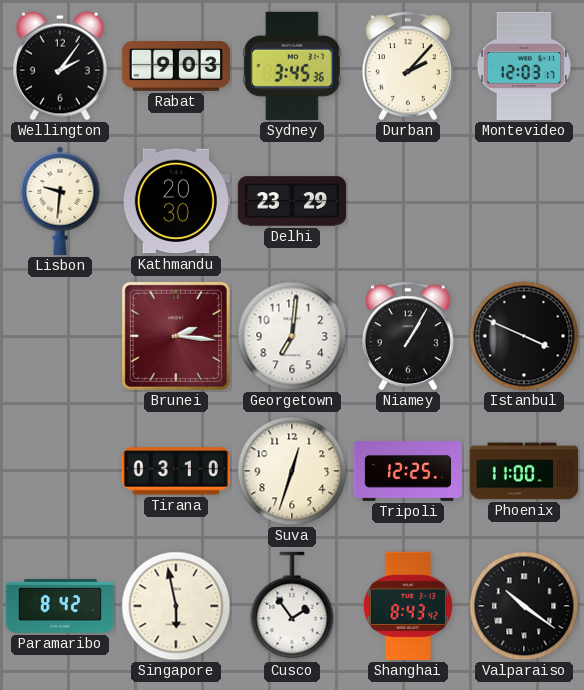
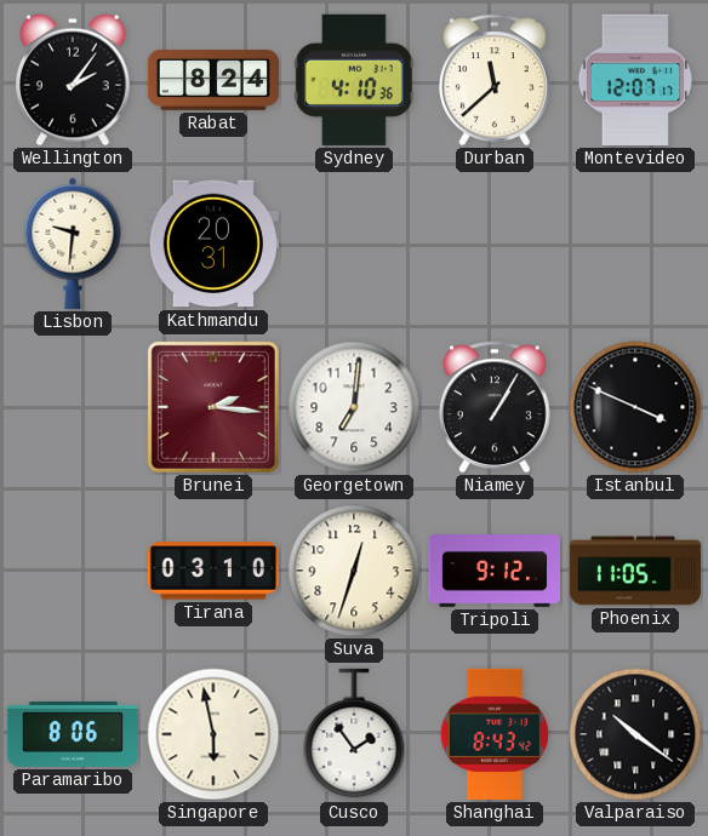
Rabat: 9:03 -> 8:24 (212, 80)
Sydney: 3:45 -> 4:10 (354, 80)
Durban: 2:07 -> 11:38 (495, 80)
Montevideo: 12:03 -> 12:07 (635, 80)
Kathmandu: 20:30 -> 20:31 (213, 244)
Delhi: 23:29 -> none (291, 201)
Tripoli: 12:25 -> 9:12 (495, 572)
Phoenix: 11:00 -> 11:05 (634, 571)
Paramaribo: 8:42 -> 8:06 (73, 734)
